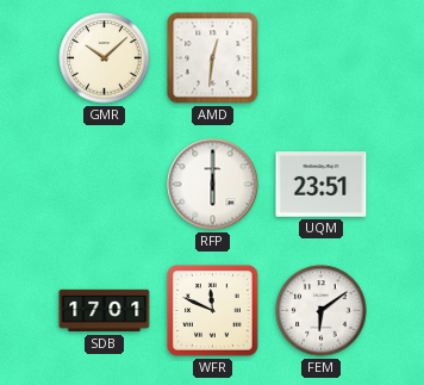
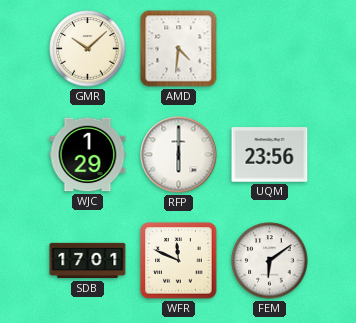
AMD: 12:31 -> 4:31 (179, 49)
WJC: none -> 1:29 (88, 155)
UQM: 23:51 -> 23:56 (270, 155)
